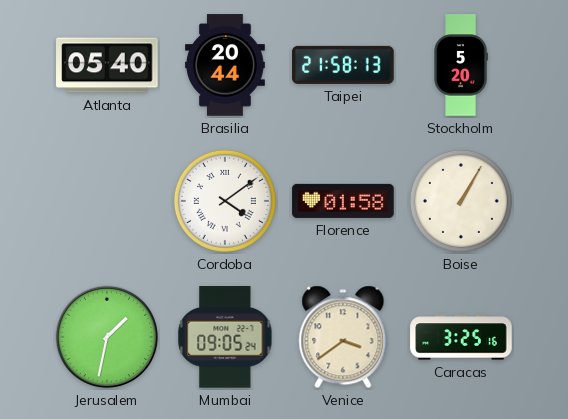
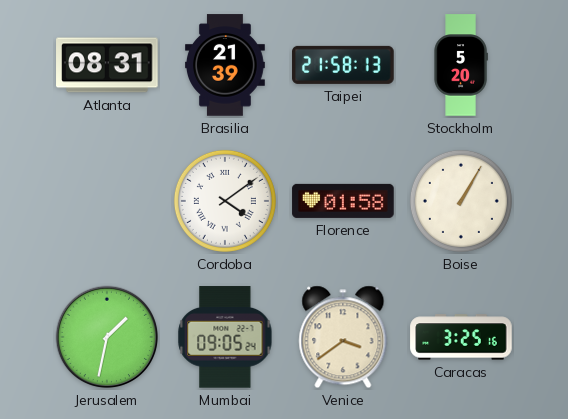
Atlanta: 05:40 -> 08:31 (107, 65)
Brasilia: 20:44 -> 21:39 (226, 65)
